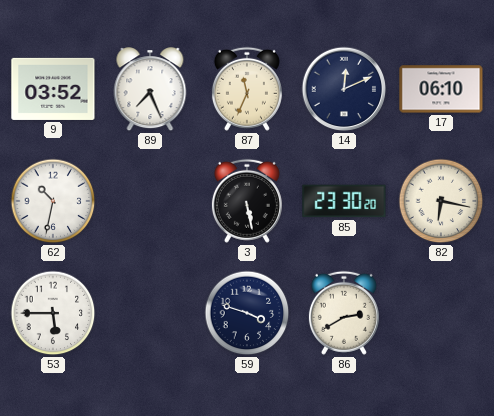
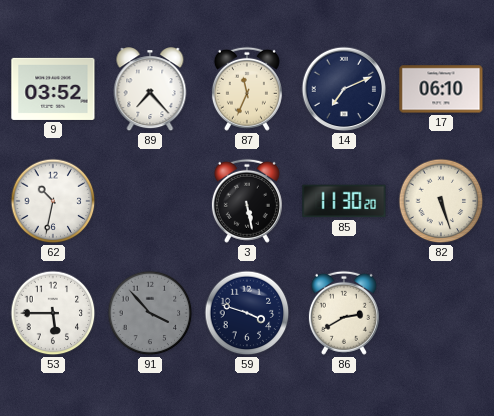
89: 7:26 -> 7:23 (150, 90)
14: 12:11 -> 7:11 (344, 89)
85: 23:30 -> 11:30 (344, 201)
82: 6:17 -> 5:27 (441, 201)
91: none -> 3:53 (150, 313)
